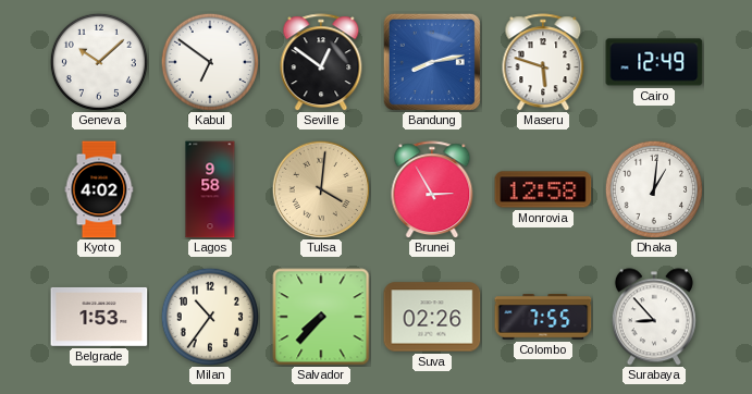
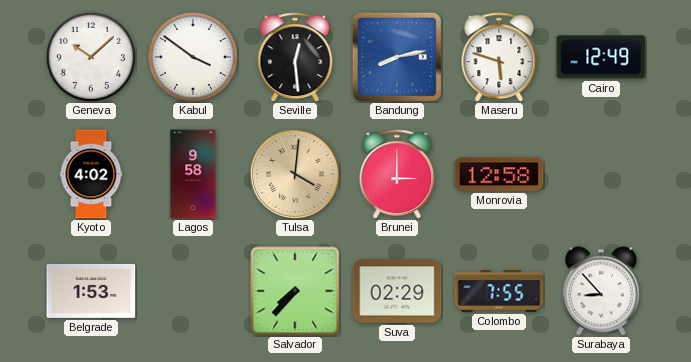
Kabul: 6:51 -> 3:51 (193, 57)
Seville: 12:51 -> 12:29 (295, 57)
Brunei: 2:55 -> 3:00 (397, 174)
Dhaka: 1:01 -> none (654, 189)
Milan: 10:36 -> none (210, 317)
Suva: 02:26 -> 02:29 (397, 291)
